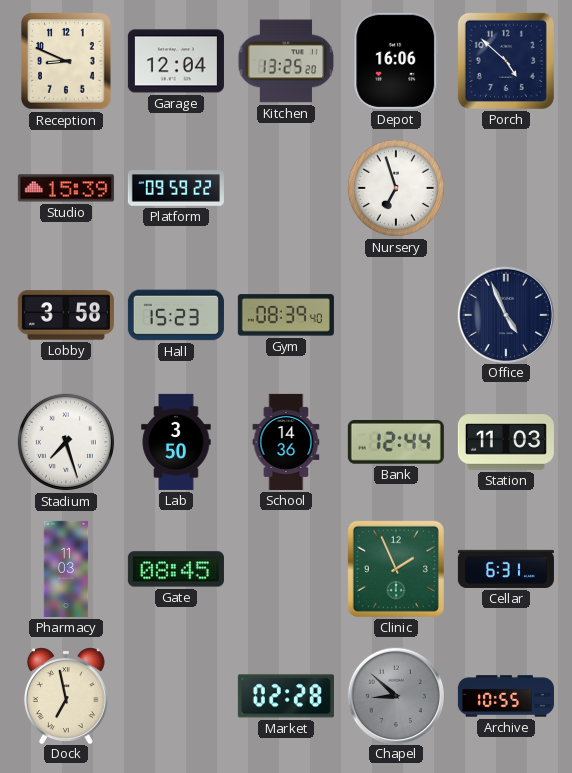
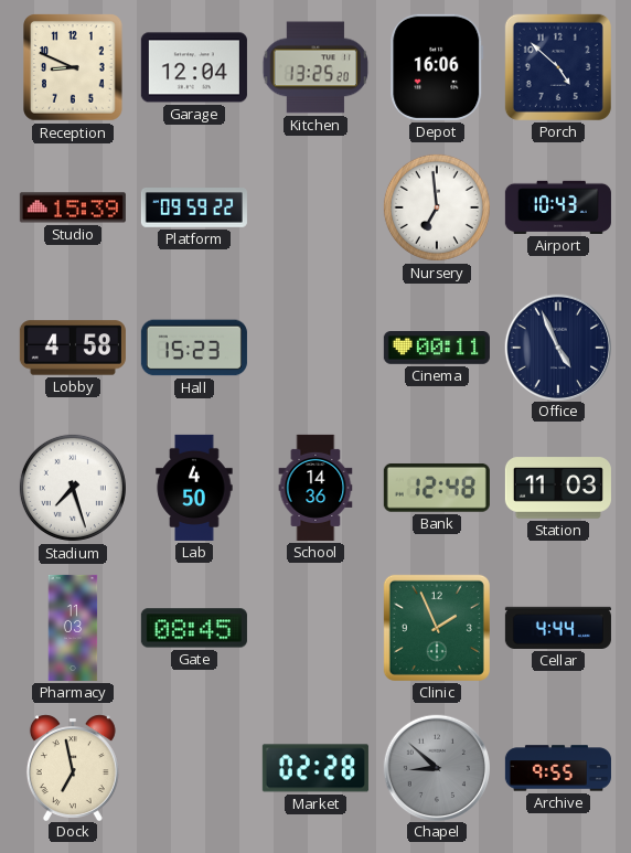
Nursery: 6:57 -> 6:59 (437, 207)
Airport: none -> 10:43 (558, 207)
Lobby: 3:58 -> 4:58 (73, 348)
Gym: 08:39 -> none (286, 315)
Cinema: none -> 00:11 (437, 349)
Lab: 3:50 -> 4:50 (194, 488)
Bank: 12:44 -> 12:48 (437, 488)
Cellar: 6:31 -> 4:44 (558, 628)
Archive: 10:55 -> 9:55 (558, 768)
